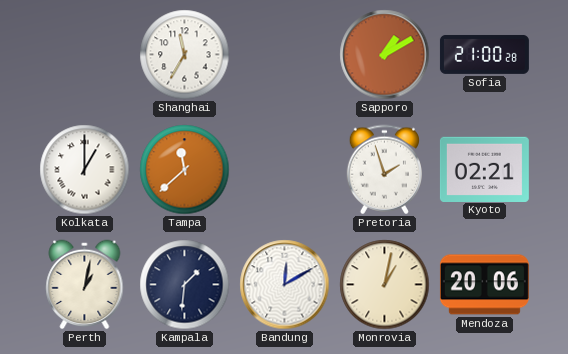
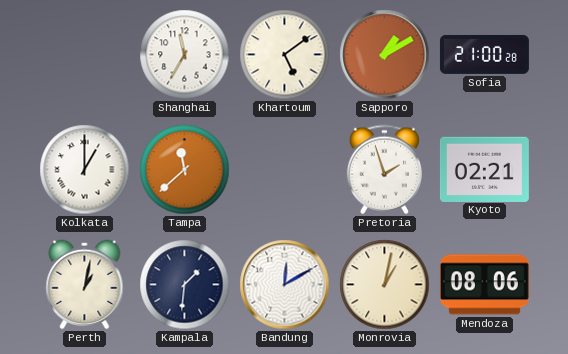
Khartoum: none -> 5:09 (285, 55)
Mendoza: 20:06 -> 08:06 (484, 285)
